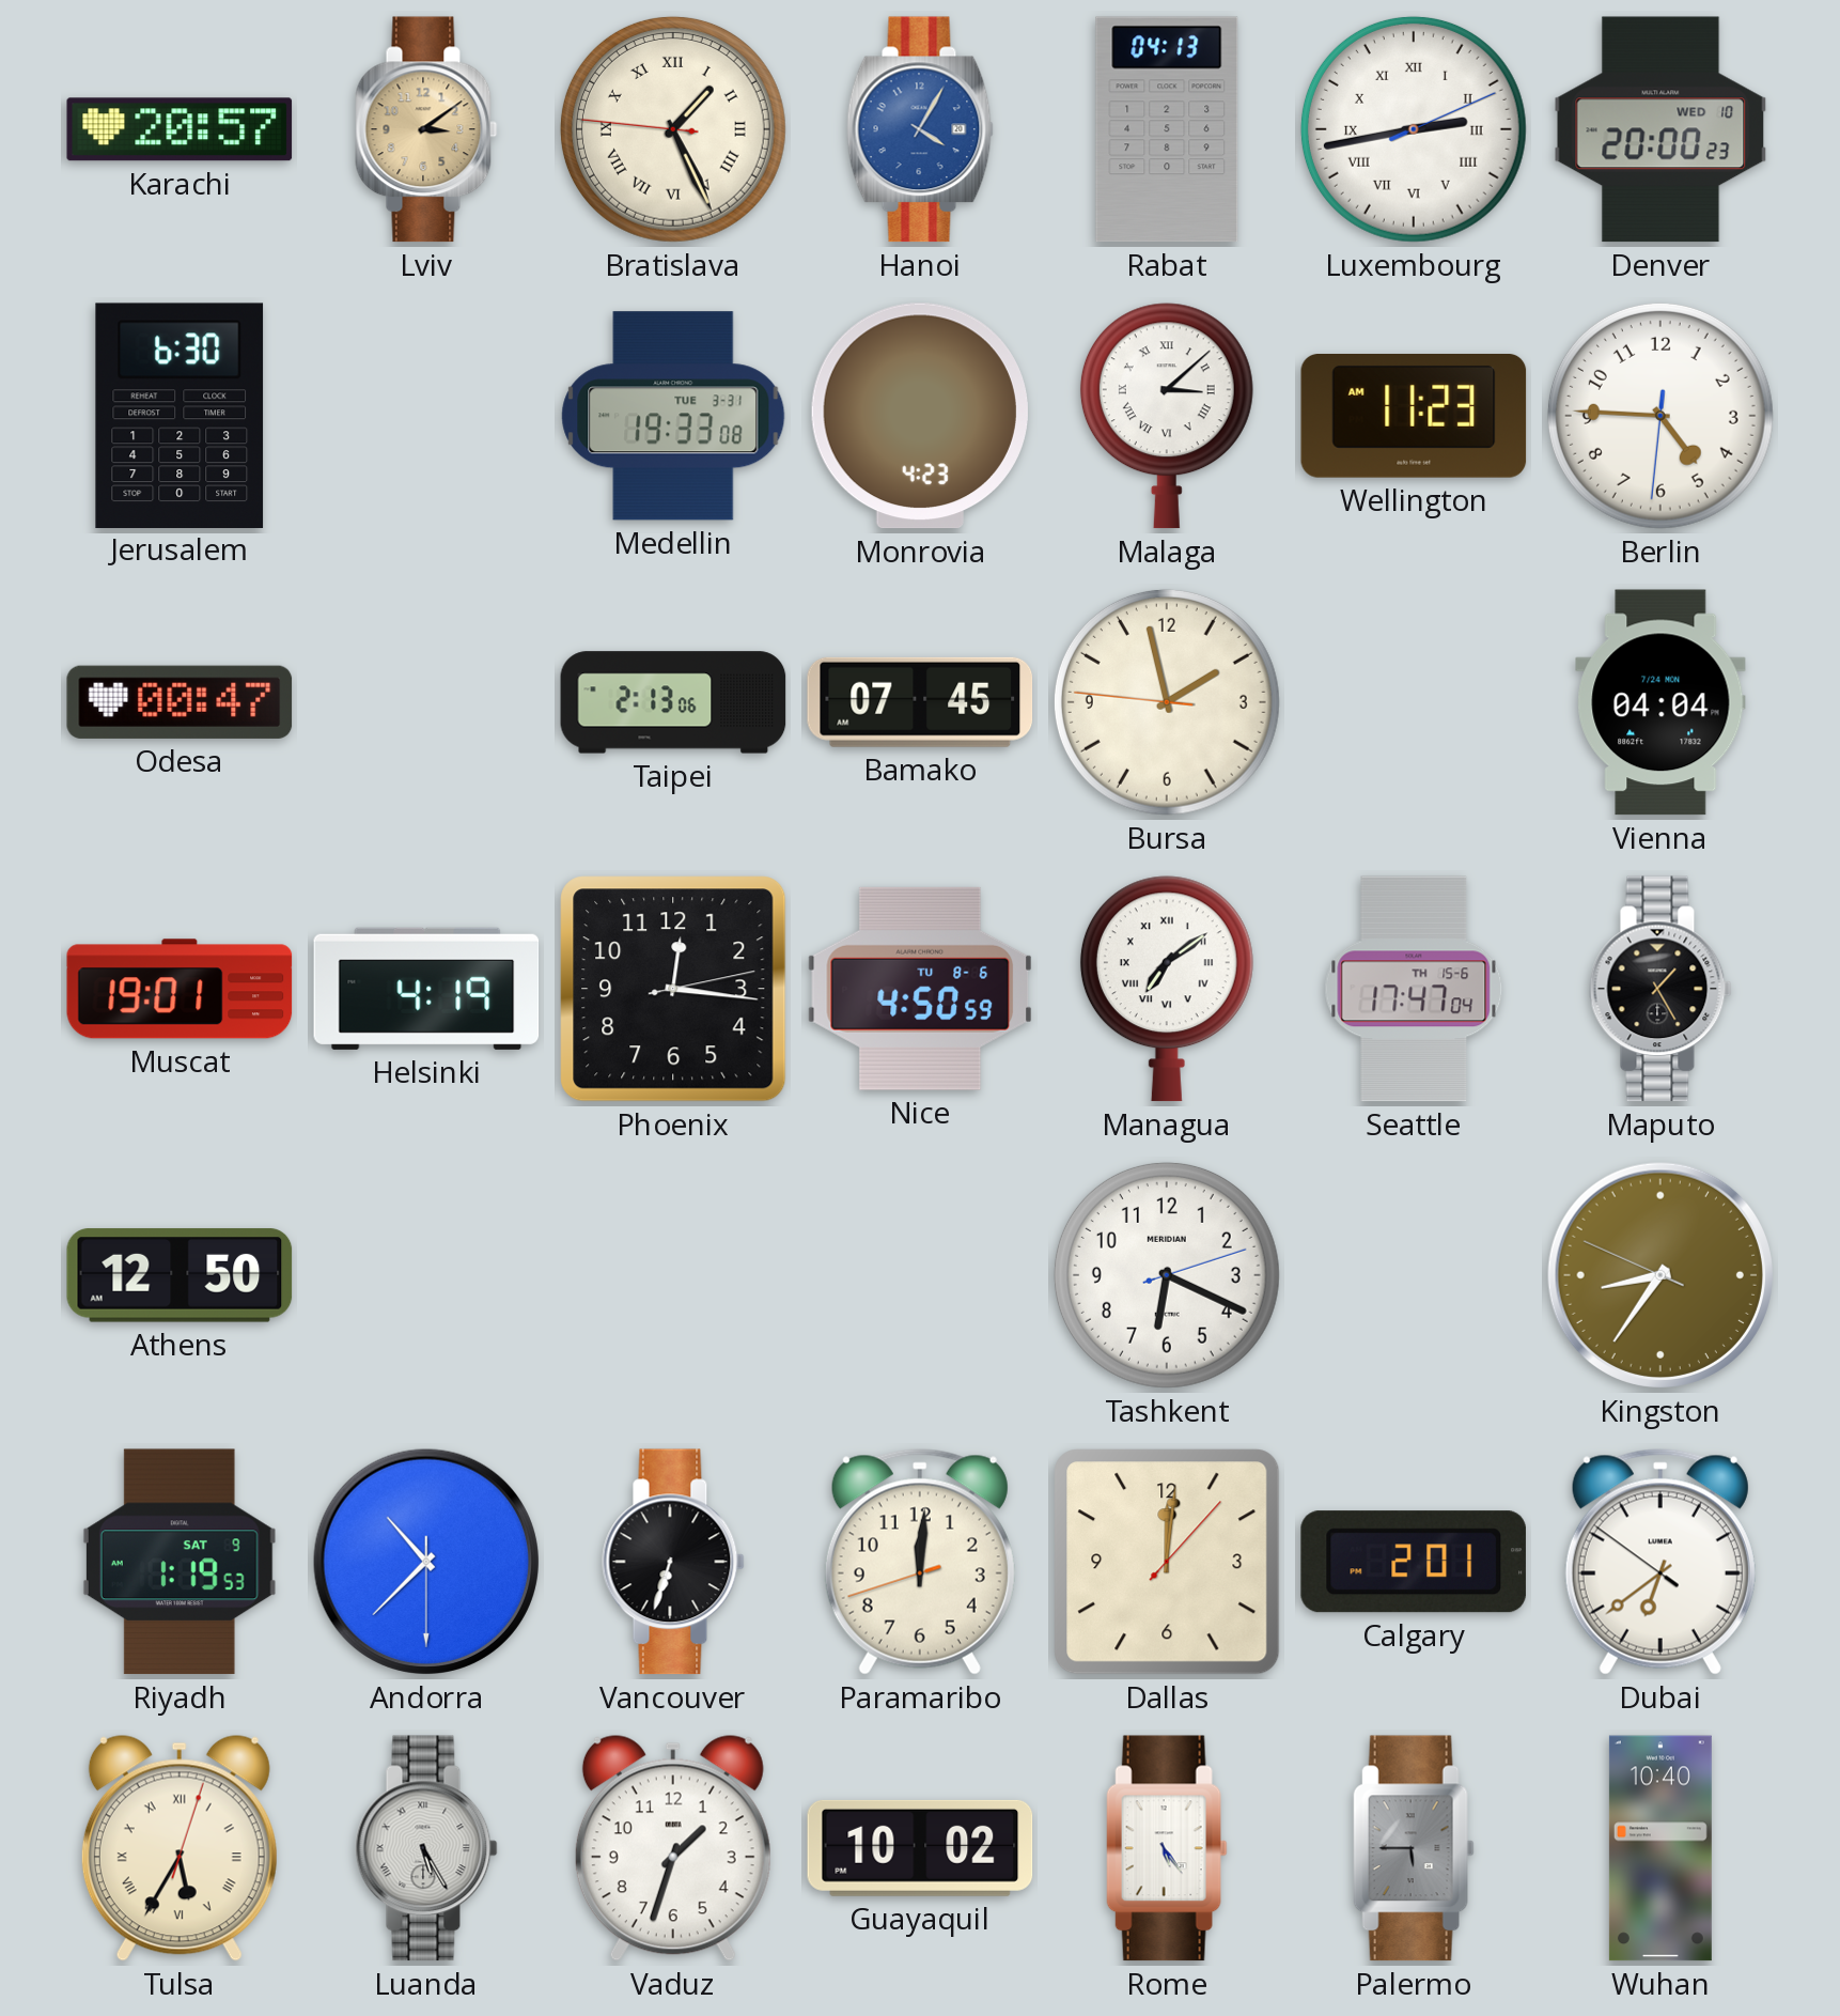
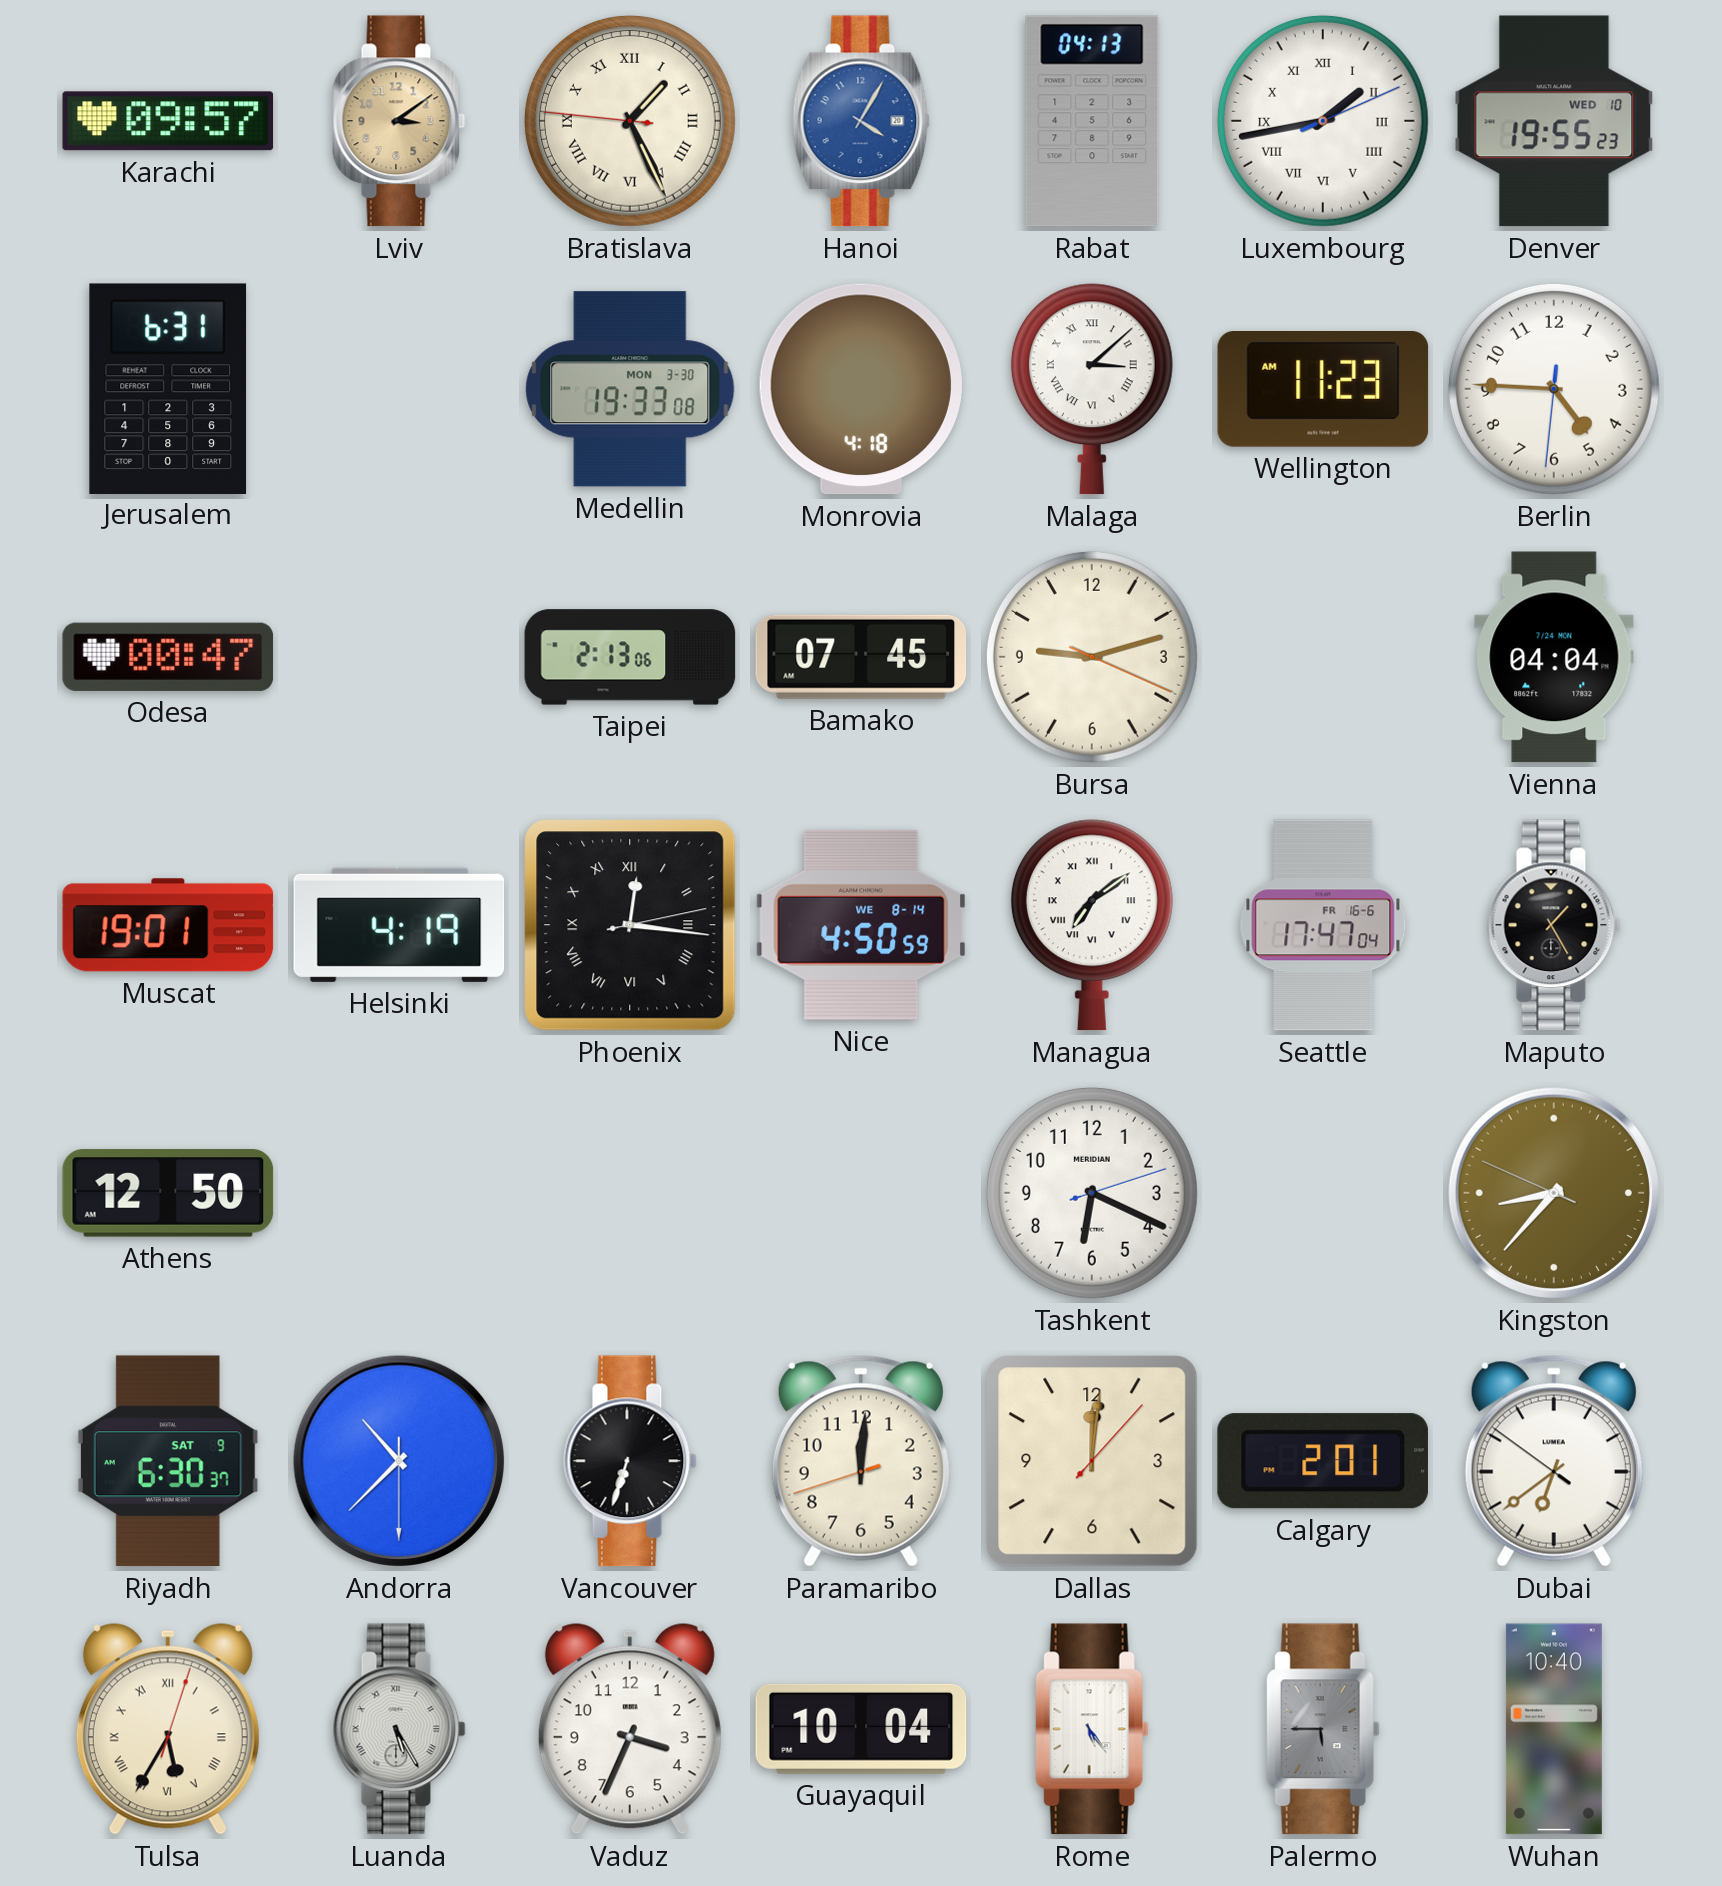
Karachi: 20:57 -> 09:57 (168, 121)
Luxembourg: 2:43 -> 1:43 (1323, 121)
Denver: 20:00 -> 19:55 (1554, 121)
Jerusalem: 6:30 -> 6:31 (168, 388)
Medellin date: TUE 3-31 -> MON 3-30 (630, 389)
Monrovia: 4:23 -> 4:18 (861, 389)
Bursa: 1:57 -> 9:12 (1092, 657)
Phoenix numerals: Arabic -> Roman (630, 925)
Nice date: TU 8-6 -> WE 8-14 (861, 925)
Seattle date: TH 15-6 -> FR 16-6 (1323, 925)
Kingston: 8:35 -> 8:36 (1554, 1193)
Riyadh: 1:19 -> 6:30 (168, 1461)
Vaduz: 1:33 -> 3:34 (630, 1729)
Guayaquil: 10:02 -> 10:04 (861, 1729)
